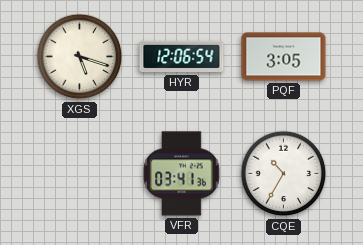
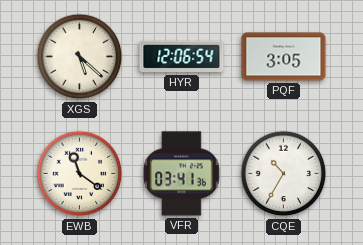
XGS: 5:18 -> 5:22 (80, 57)
EWB: none -> 11:21 (80, 174)
